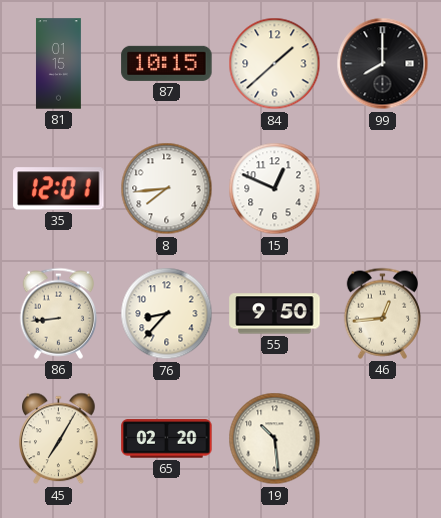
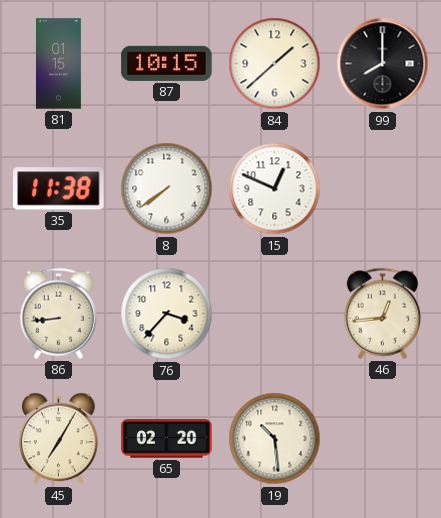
35: 12:01 -> 11:38 (59, 189)
8: 7:44 -> 7:39 (167, 189)
76: 8:37 -> 3:37 (167, 314)
55: 9:50 -> none (275, 314)
